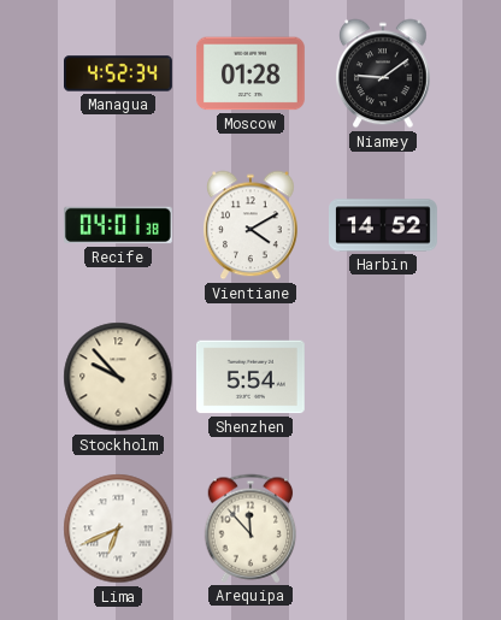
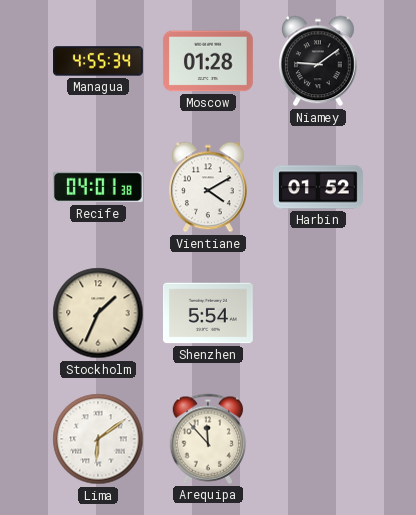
Managua: 4:52 -> 4:55 (99, 61)
Harbin: 14:52 -> 01:52 (319, 187)
Stockholm: 9:53 -> 1:34 (98, 313)
Lima: 6:41 -> 6:09 (98, 439)
